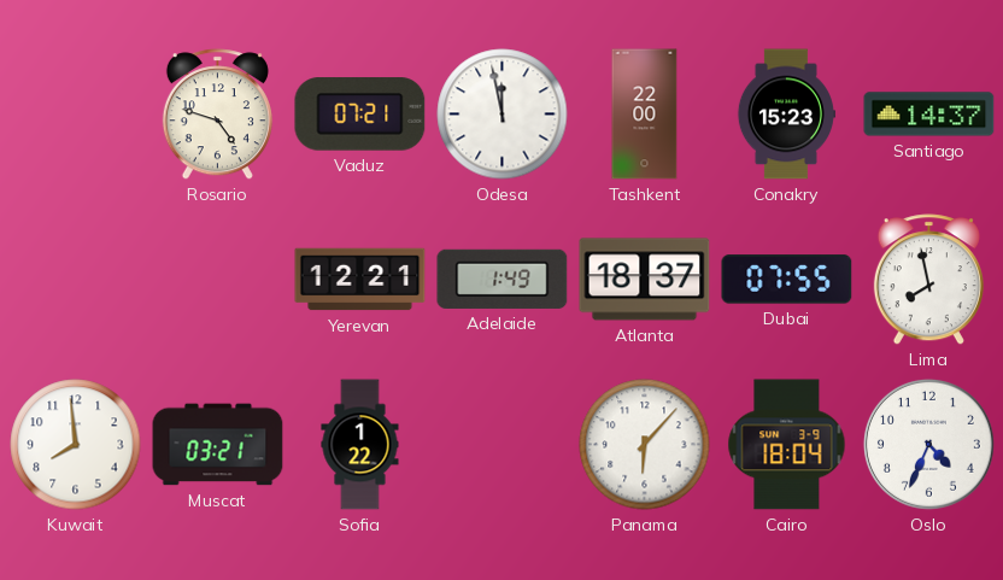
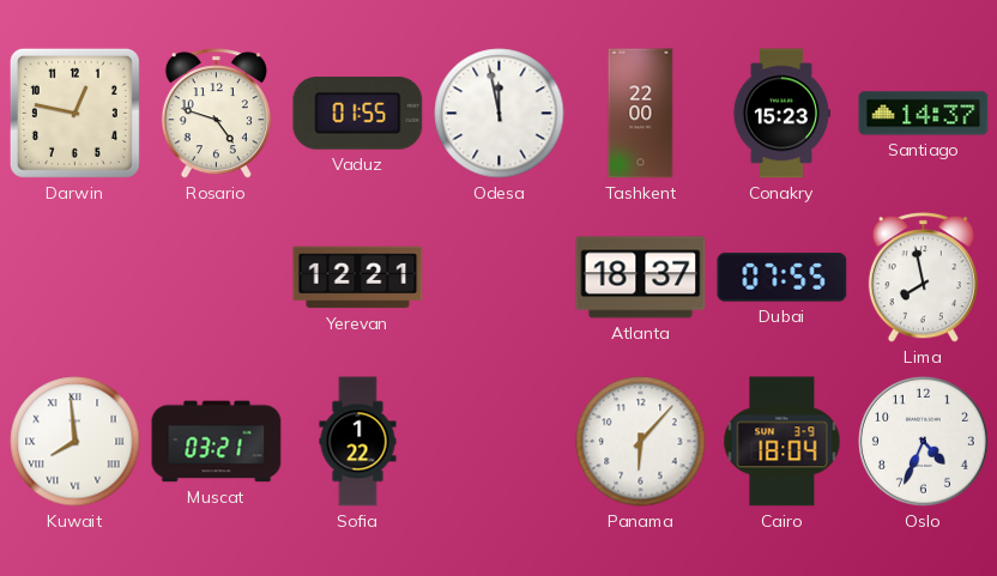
Darwin: none -> 12:47 (74, 113)
Vaduz: 07:21 -> 01:55 (358, 114)
Adelaide: 1:49 -> none (503, 279)
Kuwait numerals: Arabic -> Roman (75, 442)
